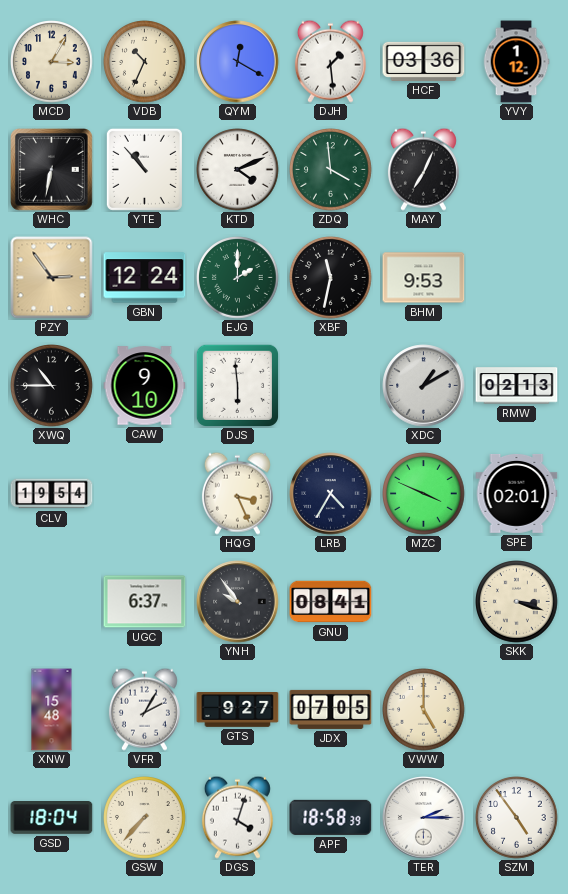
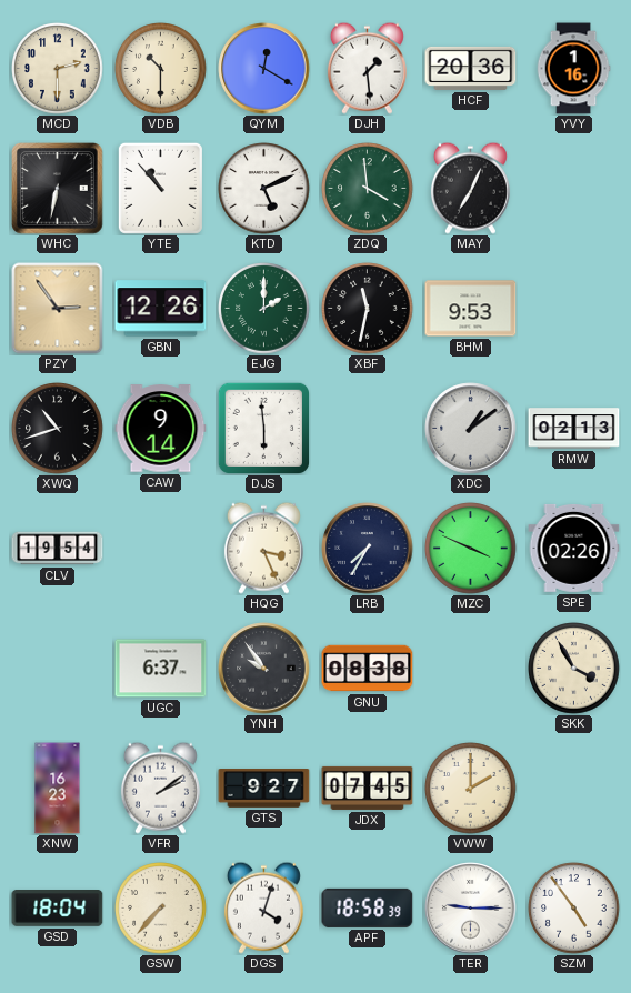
MCD: 3:05 -> 2:30 (58, 69)
VDB: 10:34 -> 10:30 (161, 69)
HCF: 03:36 -> 20:36 (471, 68)
YVY: 1:12 -> 1:16 (573, 69)
KTD: 4:11 -> 5:11 (264, 189)
GBN: 12:24 -> 12:26 (161, 309)
XWQ: 10:45 -> 10:42 (58, 429)
CAW: 9:10 -> 9:14 (161, 429)
XDC: 1:10 -> 1:09 (471, 429)
LRB: 4:35 -> 7:35 (368, 549)
SPE: 02:01 -> 02:26 (574, 548)
GNU: 08:41 -> 08:38 (368, 669)
SKK: 3:18 -> 3:55 (574, 669)
XNW: 15:48 -> 16:23 (58, 789)
VFR: 2:05 -> 2:09 (160, 788)
JDX: 07:05 -> 07:45 (368, 788)
VWW: 5:00 -> 2:00 (471, 789)
TER: 2:15 -> 9:15 (471, 909)
